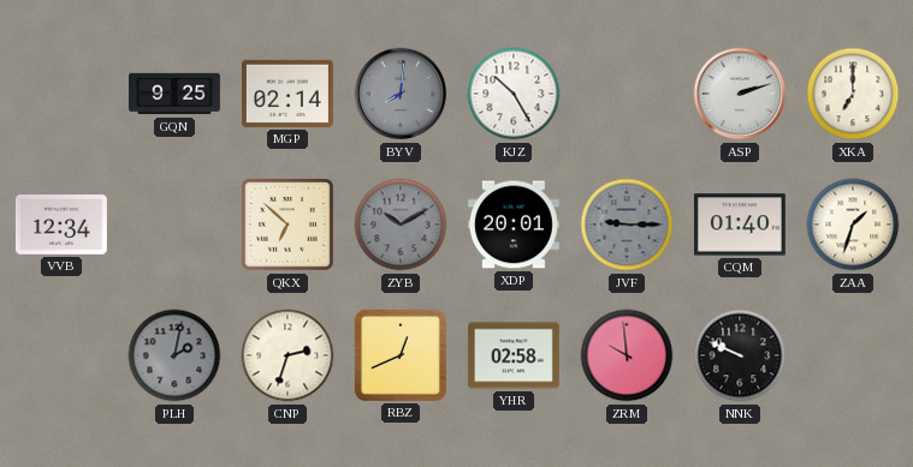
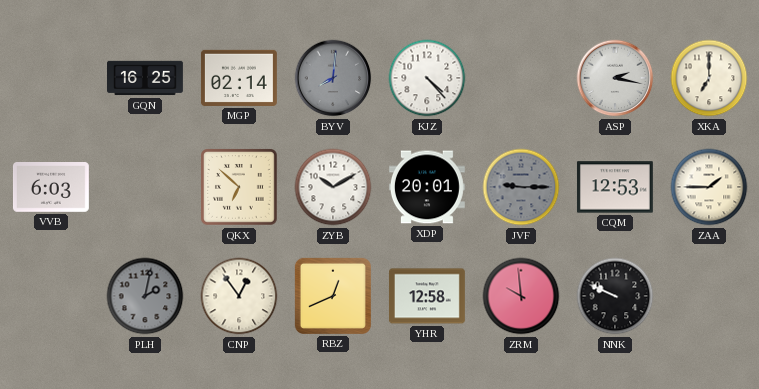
GQN: 9:25 -> 16:25 (146, 78)
KJZ: 10:25 -> 4:23 (427, 78)
ASP: 2:12 -> 2:17 (615, 78)
VVB: 12:34 -> 6:03 (51, 188)
ZYB dial: grey -> white (333, 187)
CQM: 01:40 -> 12:53 (615, 187)
ZAA: 1:33 -> 1:45 (709, 187)
CNP: 2:33 -> 12:54 (239, 296)
YHR: 02:58 -> 12:58 (427, 296)
